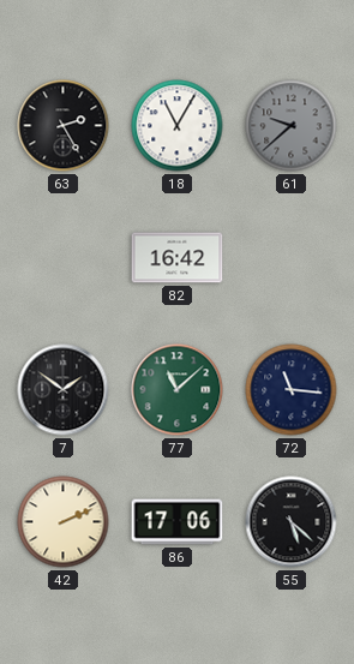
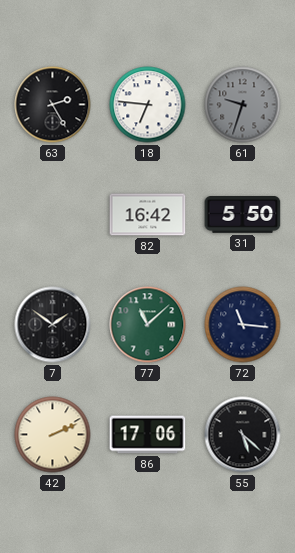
18: 11:05 -> 6:46 (148, 105)
61: 9:38 -> 9:33 (243, 105)
31: none -> 5:50 (243, 215)
